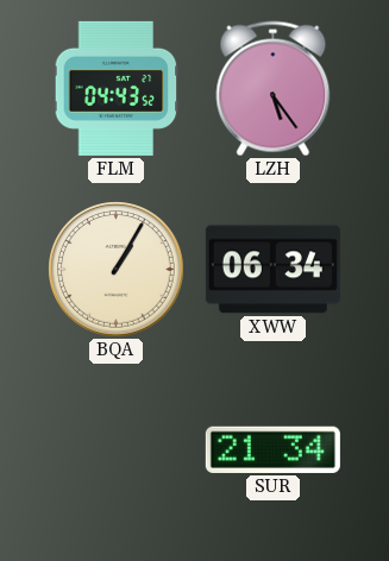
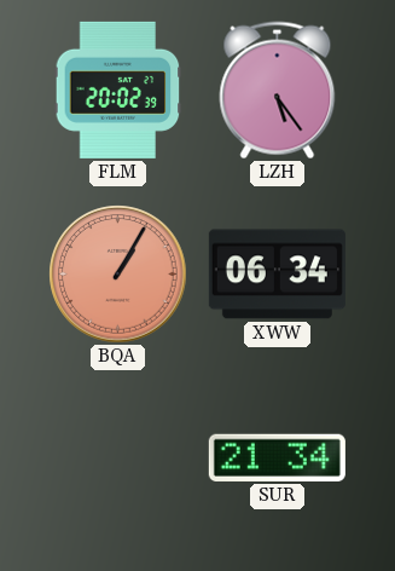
FLM: 04:43 -> 20:02 (118, 90)
BQA dial: cream -> salmon (118, 275)
